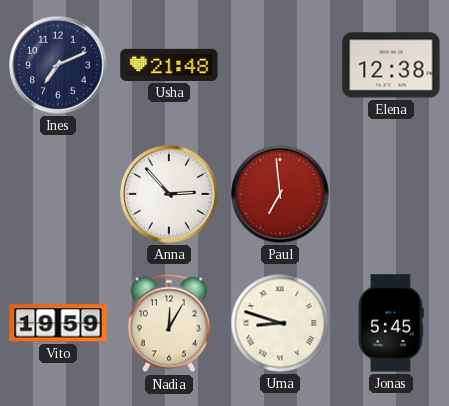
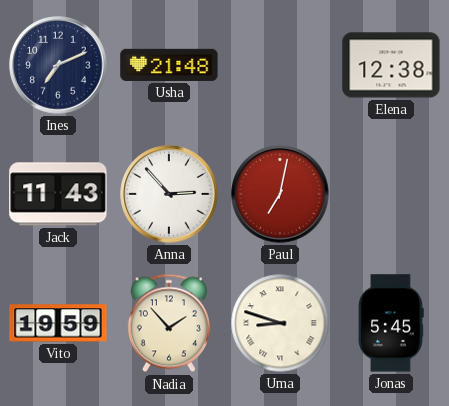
Jack: none -> 11:43 (58, 194)
Paul: 6:59 -> 7:02 (280, 194)
Nadia: 12:05 -> 1:53 (169, 323)
